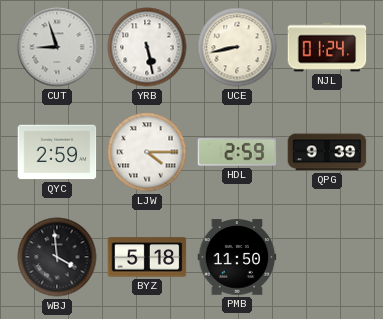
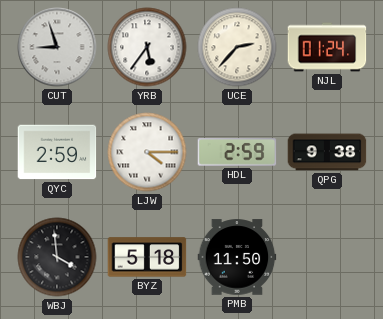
YRB: 5:28 -> 5:36 (147, 47)
UCE: 8:43 -> 2:37 (237, 47)
QPG: 9:39 -> 9:38 (327, 152)
